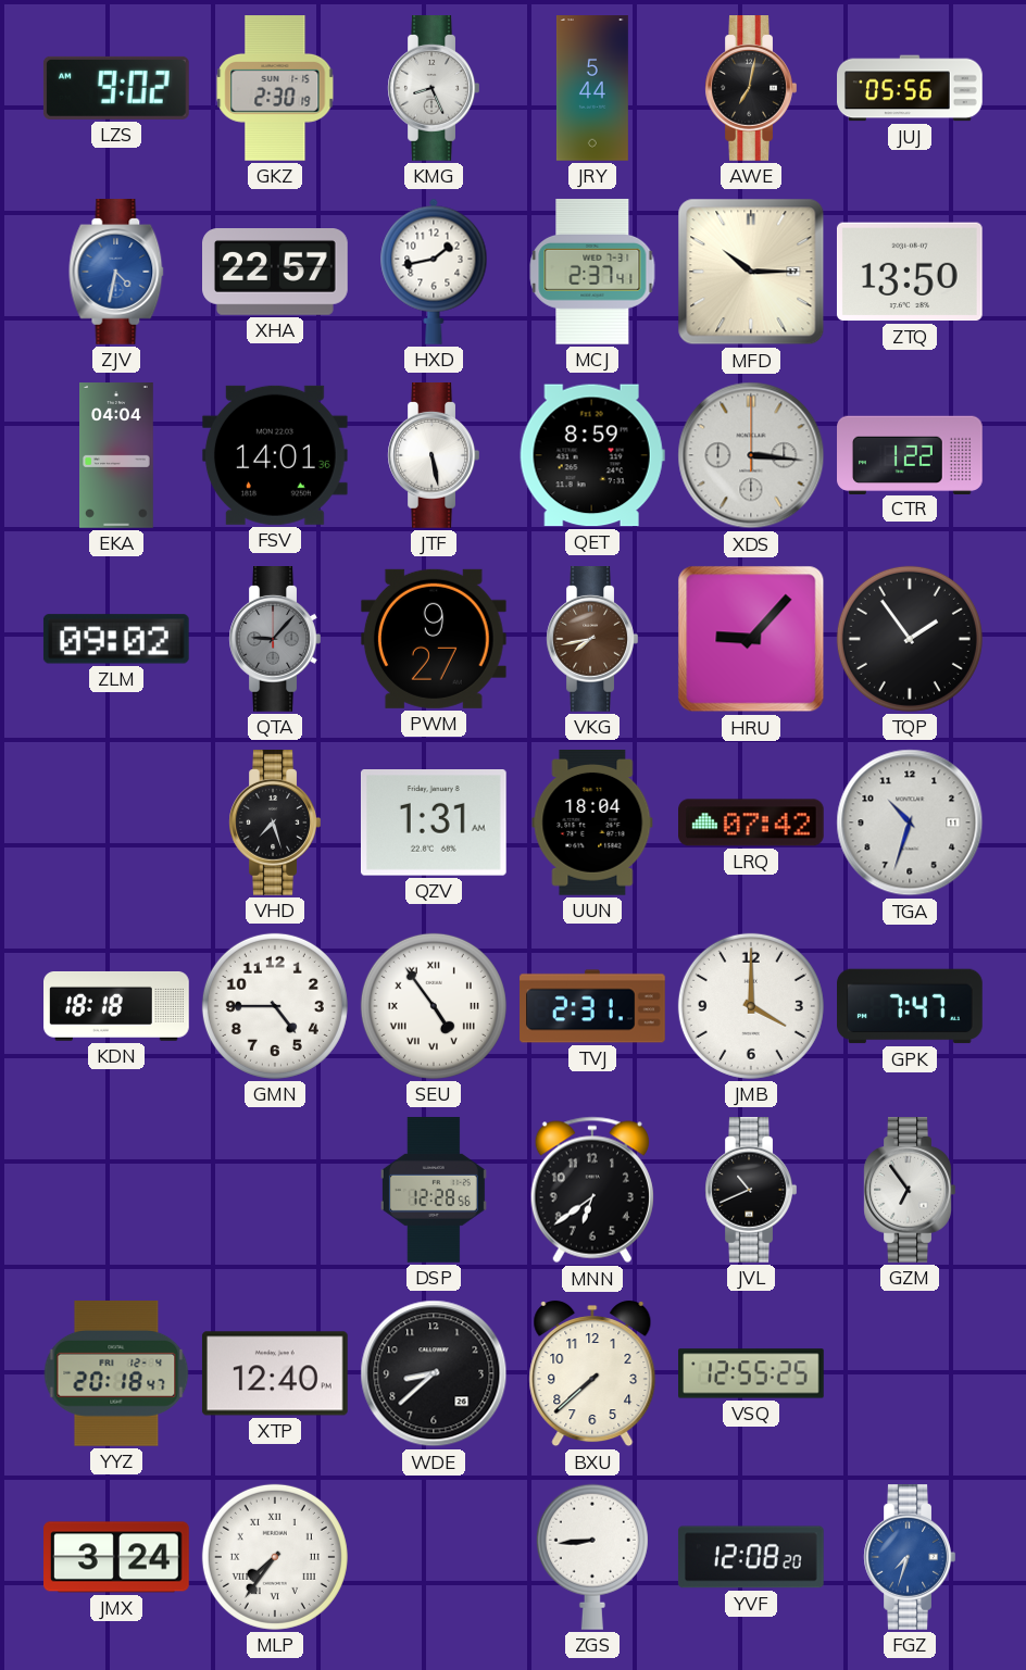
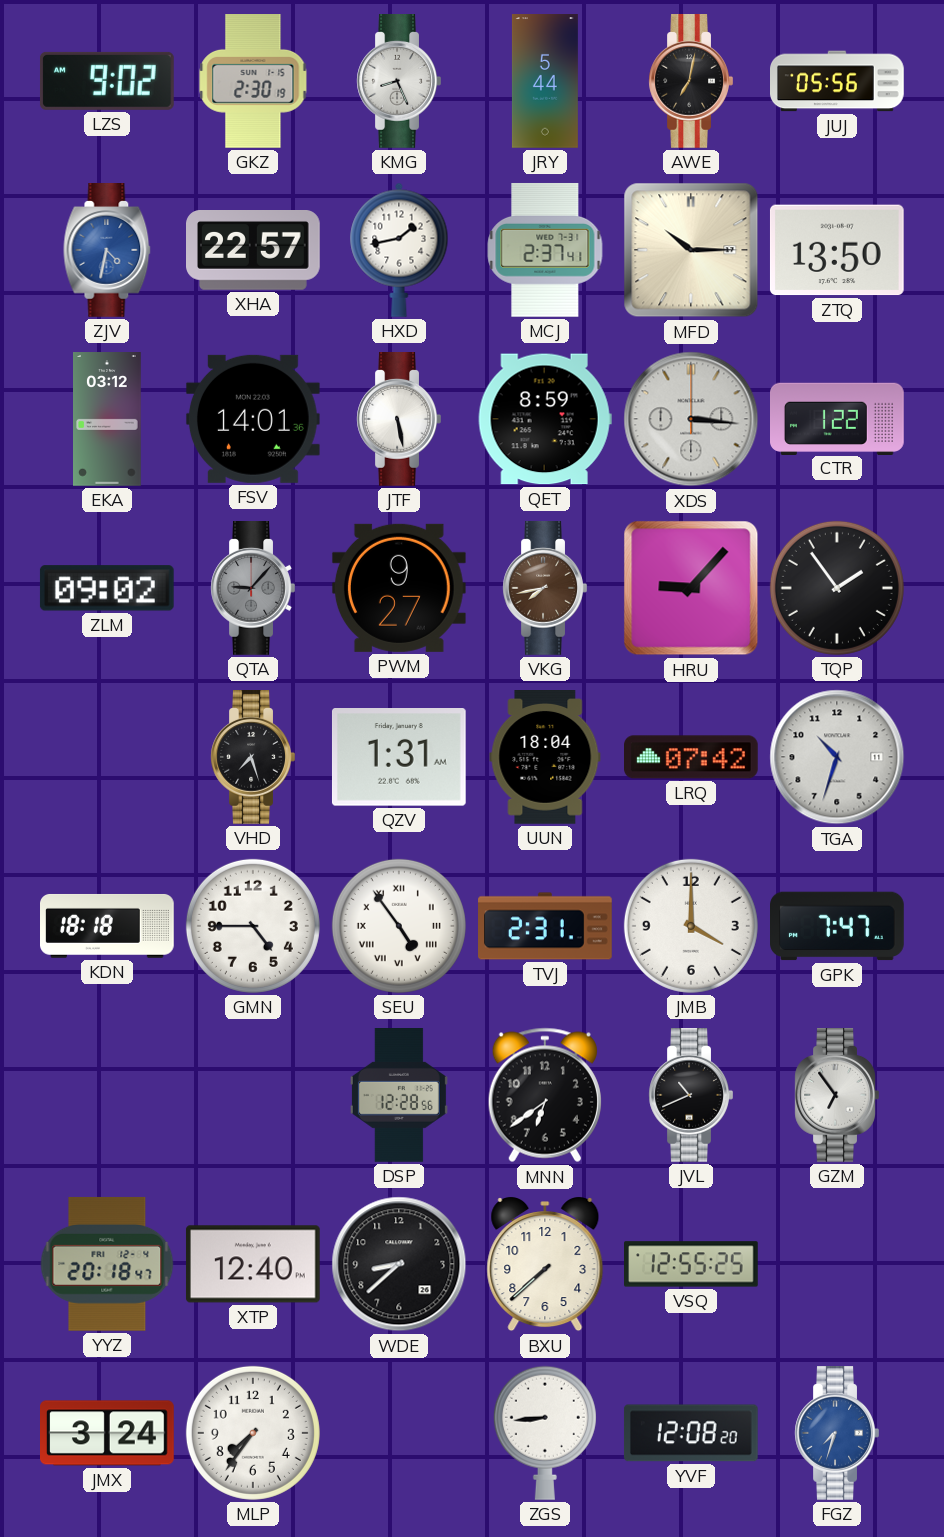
EKA: 04:04 -> 03:12 (108, 419)
MLP numerals: Roman -> Arabic (253, 1433)
